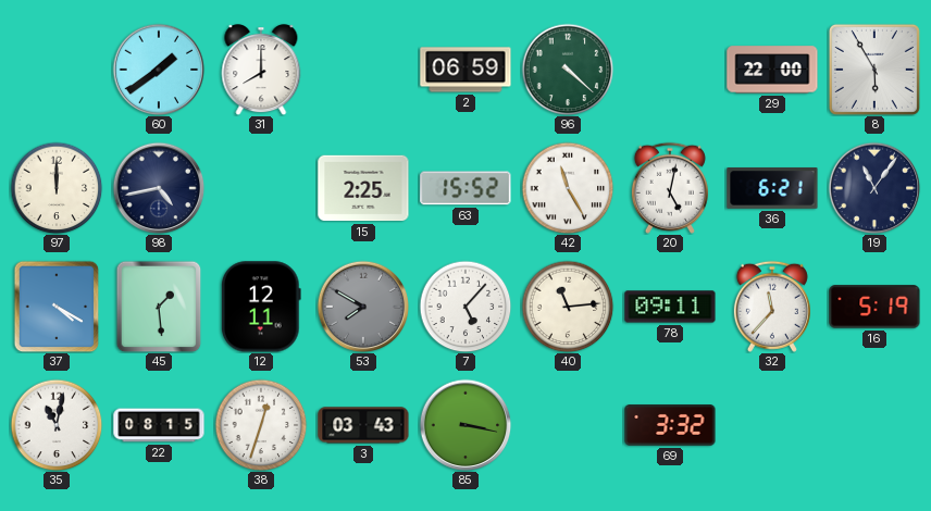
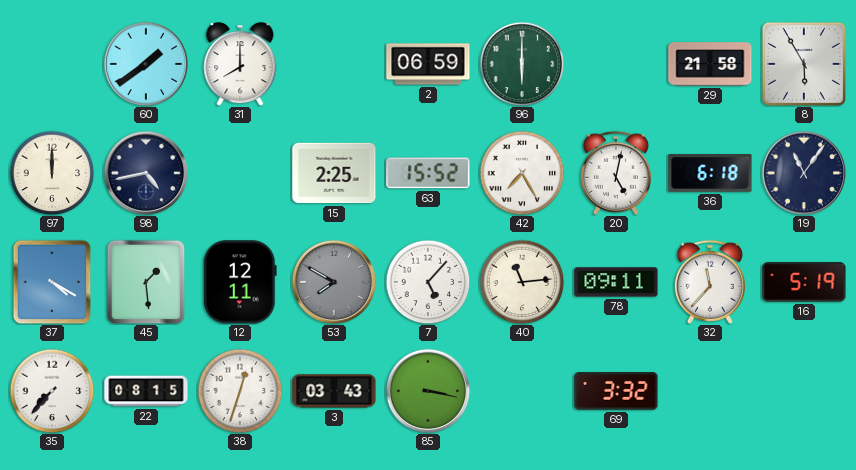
96: 4:22 -> 6:00 (522, 64)
29: 22:00 -> 21:58 (710, 64)
42: 11:25 -> 7:25 (522, 173)
36: 6:21 -> 6:18 (710, 173)
35: 11:02 -> 7:37 (52, 391)
